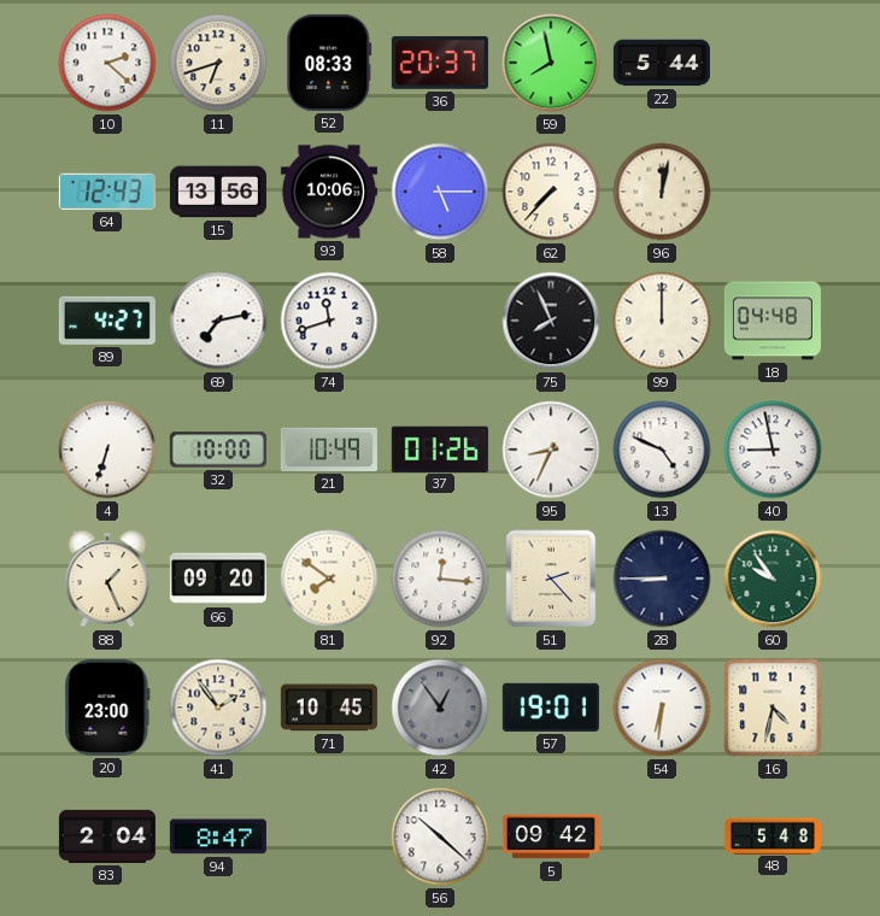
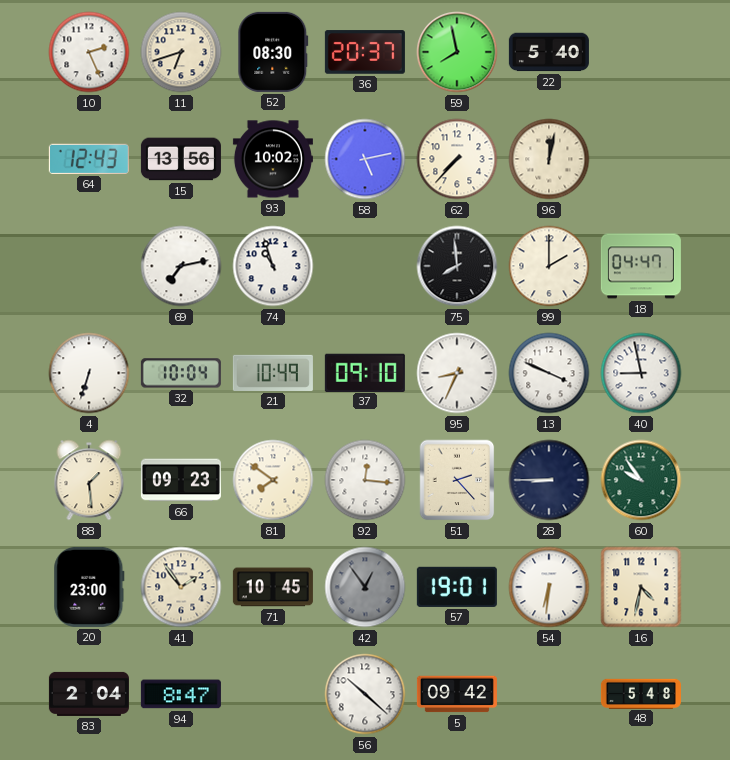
10: 2:22 -> 2:26 (89, 52)
52: 08:33 -> 08:30 (273, 52)
22: 5:44 -> 5:40 (549, 52)
93: 10:06 -> 10:02 (273, 159)
58: 5:15 -> 5:13 (365, 159)
89: 4:27 -> none (107, 321)
74: 11:42 -> 10:57 (273, 266)
75: 7:56 -> 7:59 (457, 266)
99: 12:00 -> 2:00 (549, 266)
18: 04:48 -> 04:47 (641, 266)
32: 10:00 -> 10:04 (181, 373)
37: 01:26 -> 09:10 (365, 372)
13: 4:49 -> 3:49 (549, 373)
88: 1:26 -> 1:29 (89, 480)
66: 09:20 -> 09:23 (181, 480)
